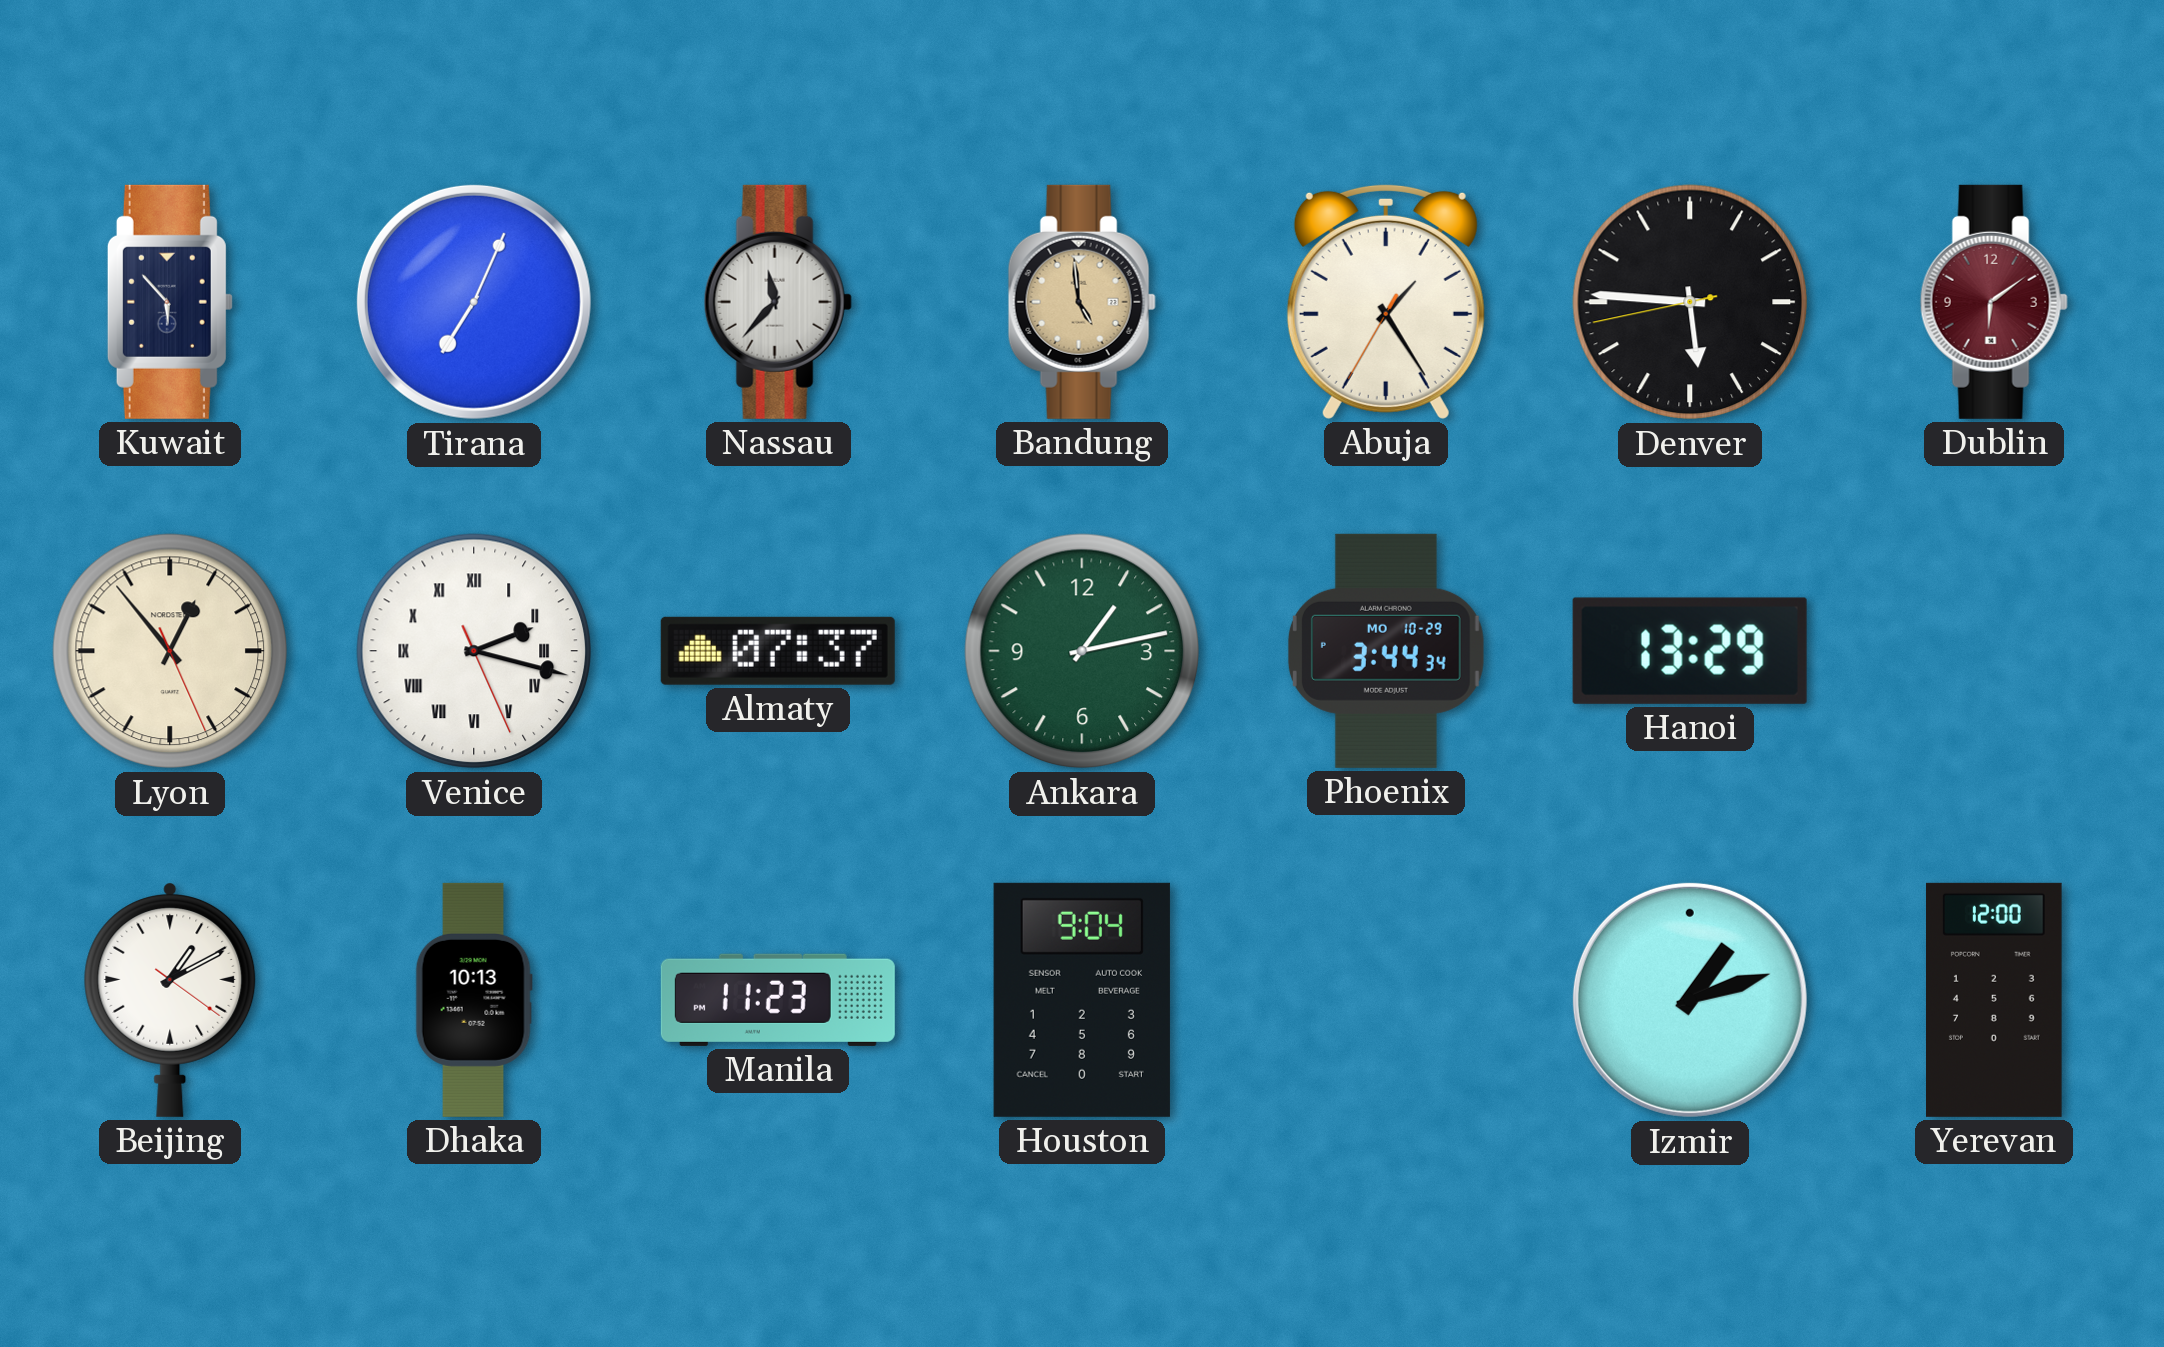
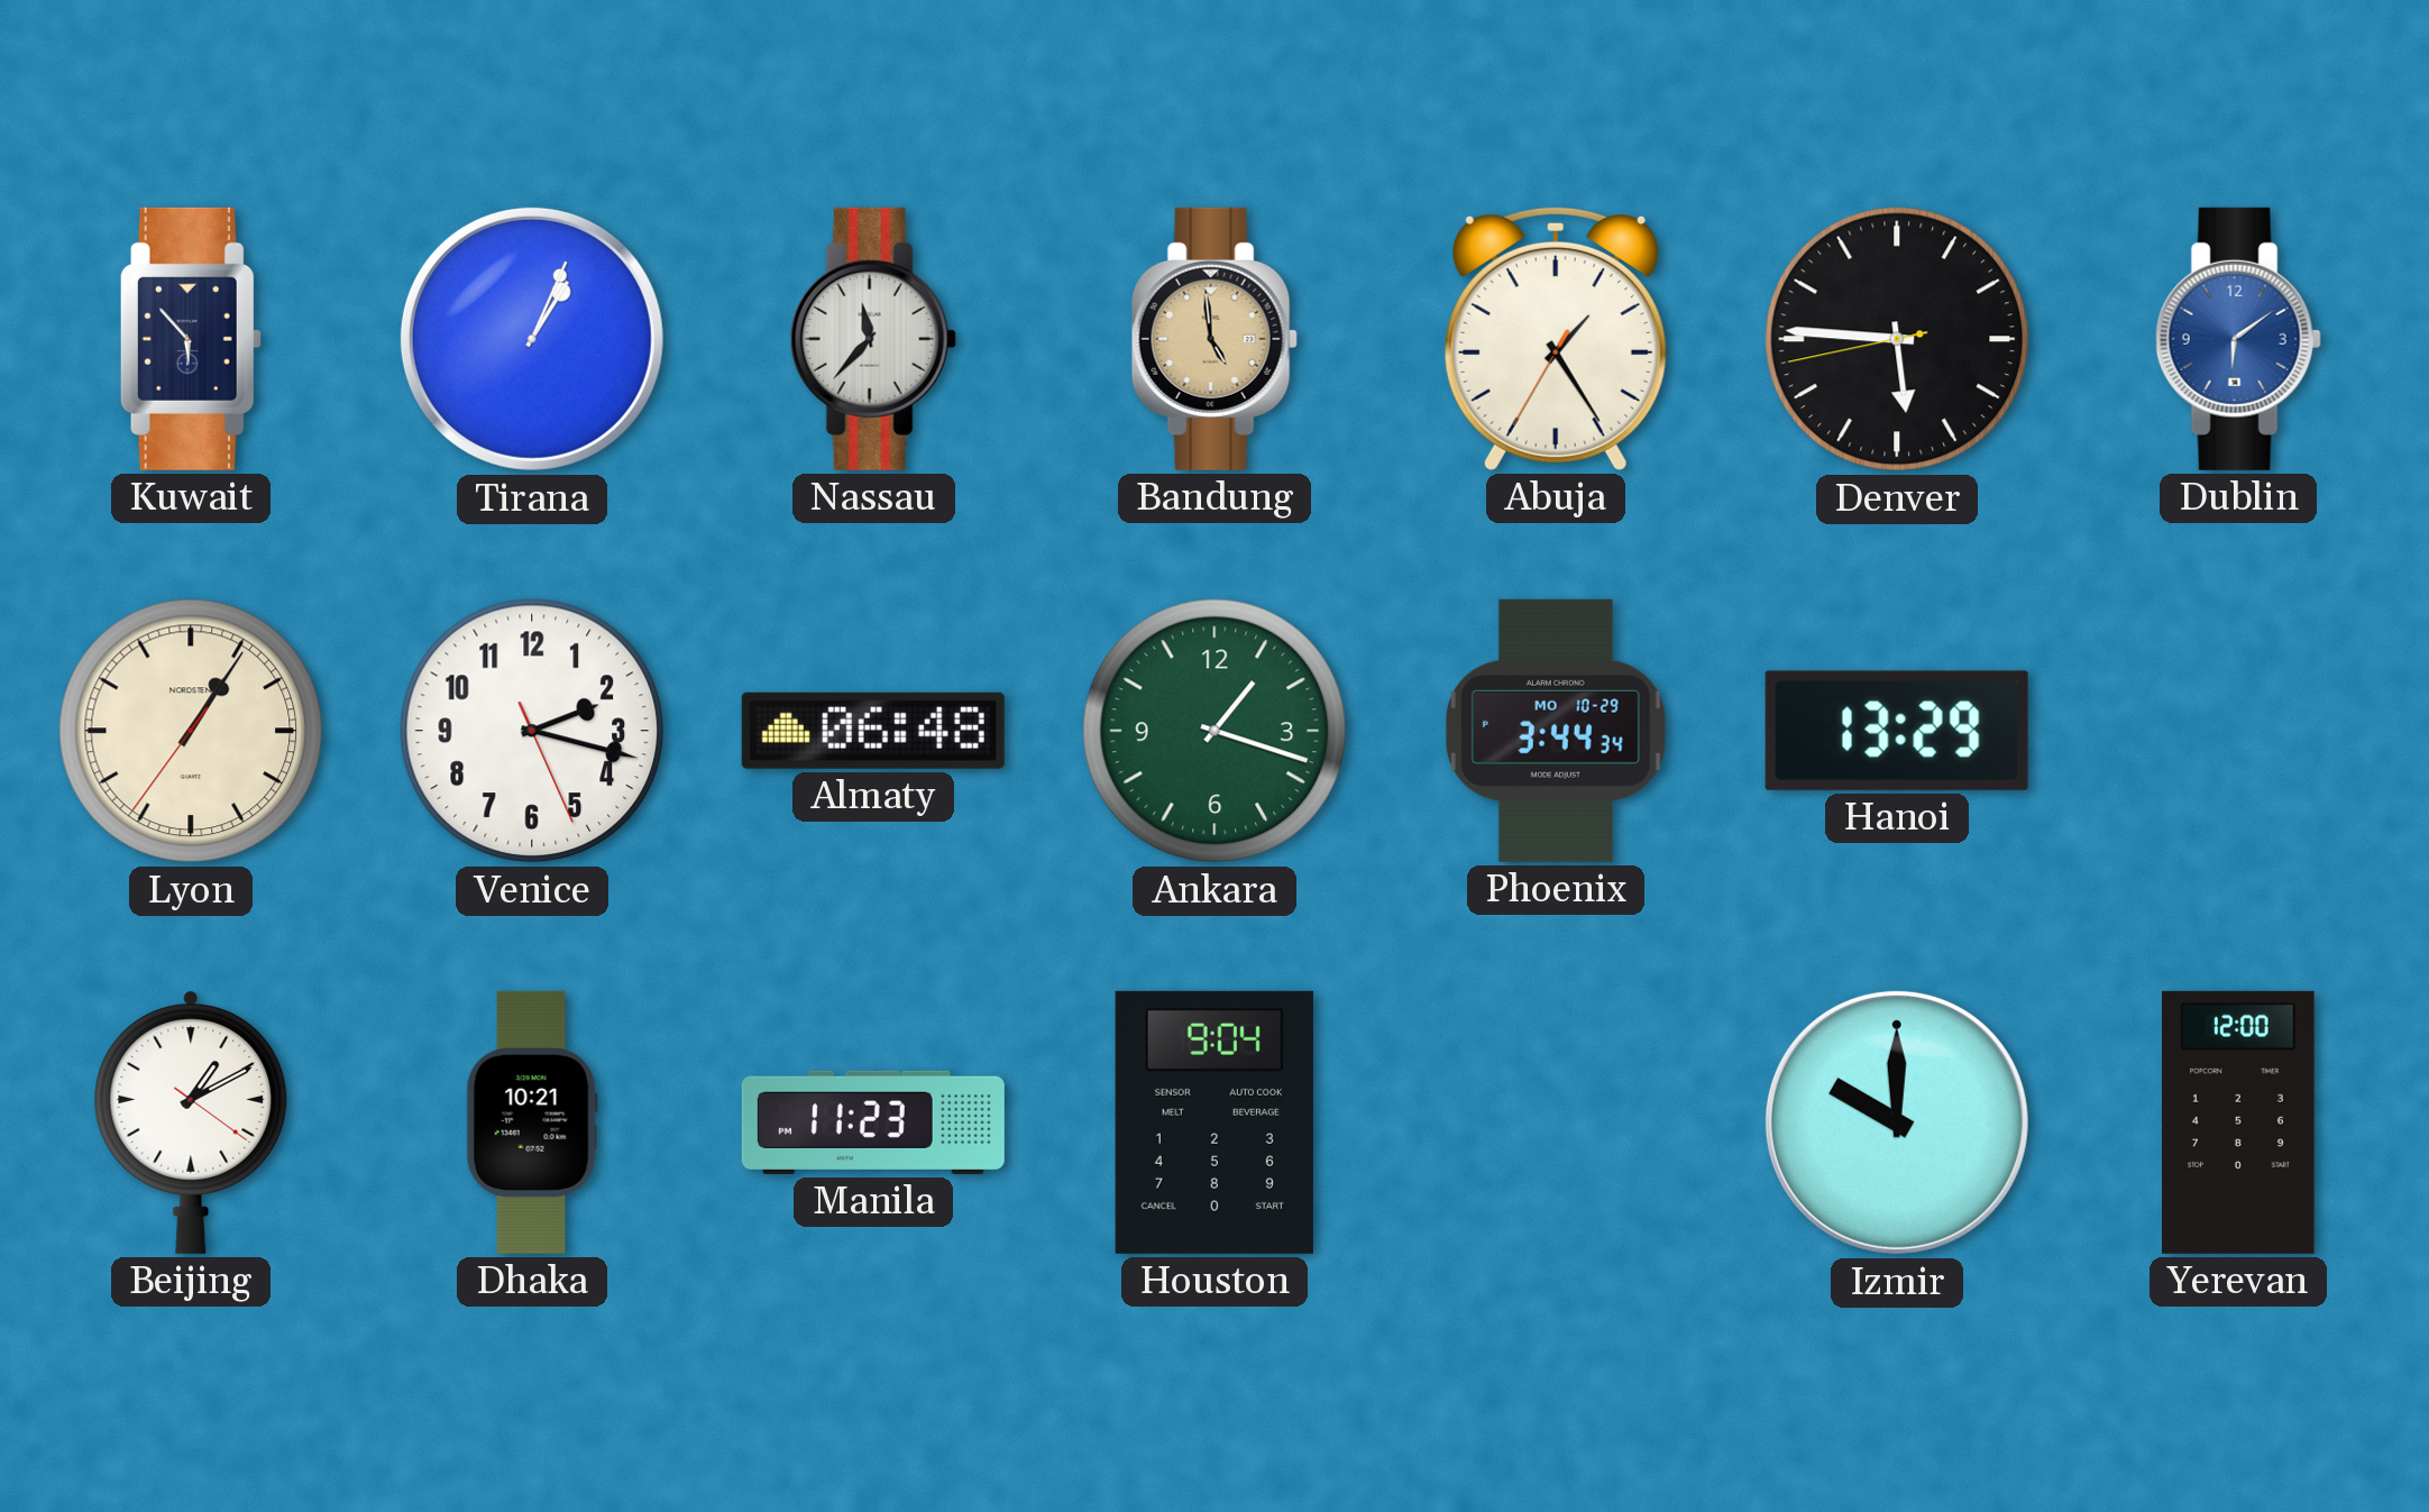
Tirana: 7:04 -> 1:04 (532, 339)
Dublin dial: burgundy -> blue (2238, 339)
Lyon: 12:53 -> 1:05 (191, 731)
Venice numerals: Roman -> Arabic (532, 731)
Almaty: 07:37 -> 06:48 (873, 731)
Ankara: 1:13 -> 1:18 (1214, 731)
Dhaka: 10:13 -> 10:21 (532, 1122)
Izmir: 1:12 -> 10:00 (1897, 1122)
